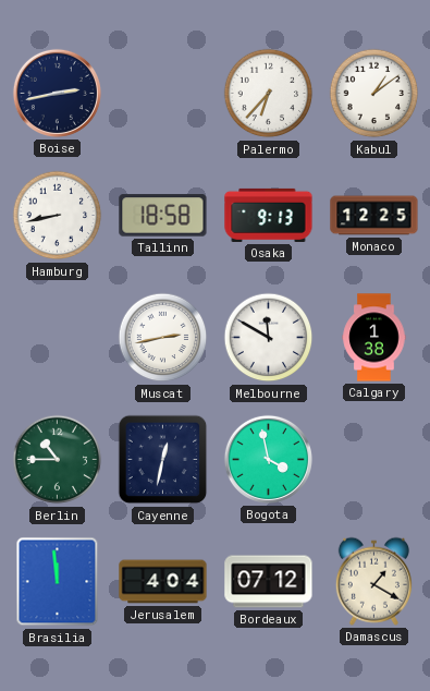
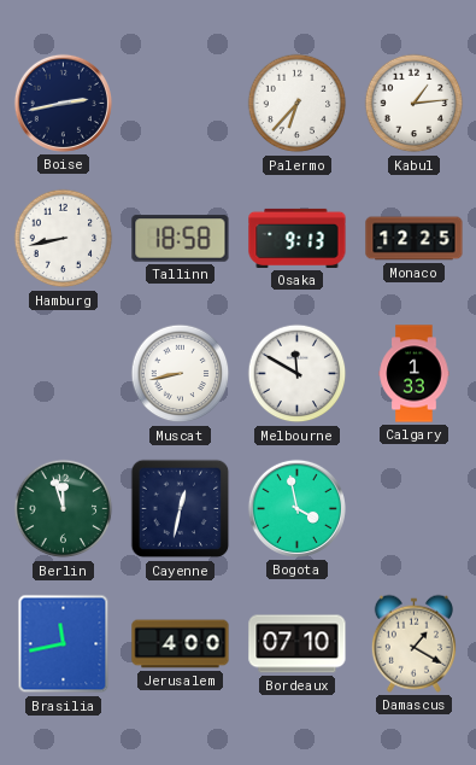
Kabul: 1:09 -> 1:14 (415, 104)
Muscat: 2:43 -> 8:43 (181, 374)
Calgary: 1:38 -> 1:33 (415, 374)
Berlin: 10:45 -> 11:57 (64, 509)
Brasilia: 11:59 -> 11:43 (64, 644)
Jerusalem: 4:04 -> 4:00 (181, 644)
Bordeaux: 07:12 -> 07:10 (298, 644)
